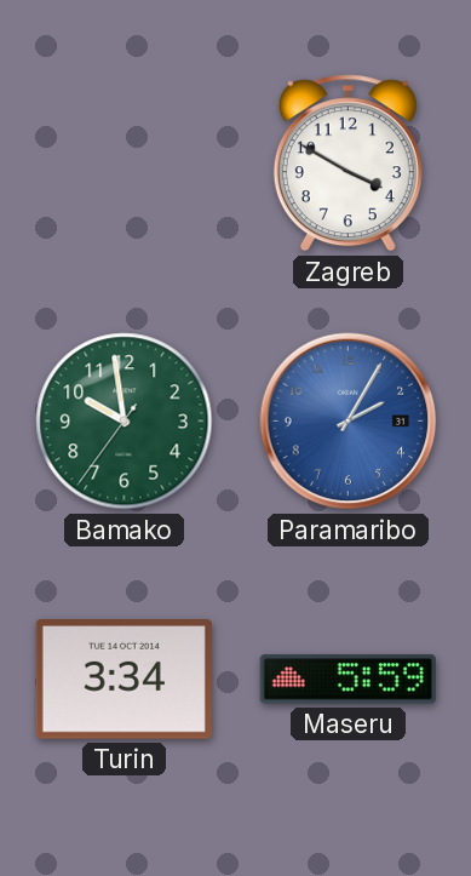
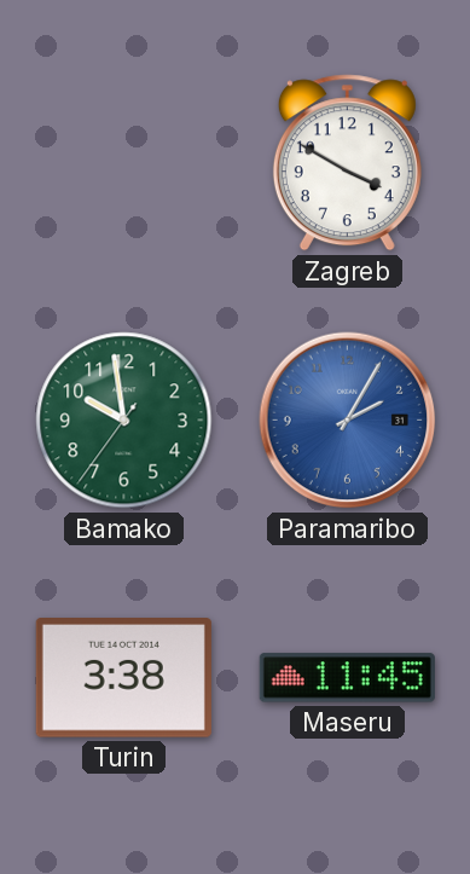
Turin: 3:34 -> 3:38 (123, 678)
Maseru: 5:59 -> 11:45 (347, 678)
